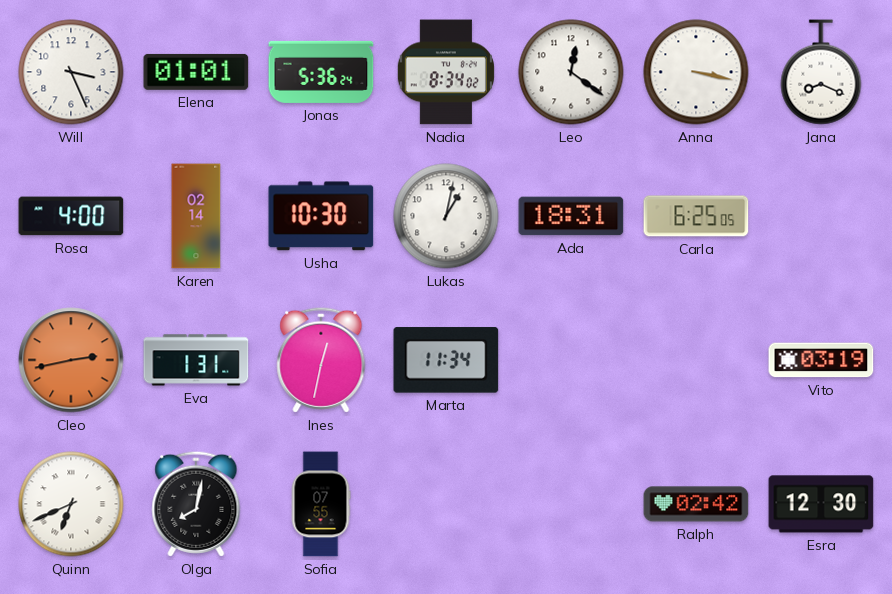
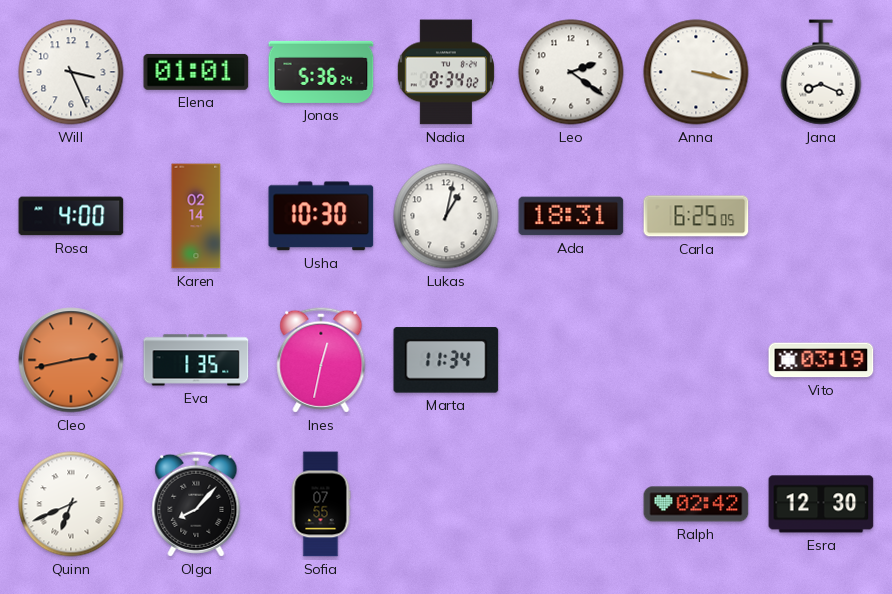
Leo: 12:21 -> 2:21 (571, 72)
Eva: 1:31 -> 1:35 (196, 360)
Olga: 8:02 -> 8:07 (196, 504)
